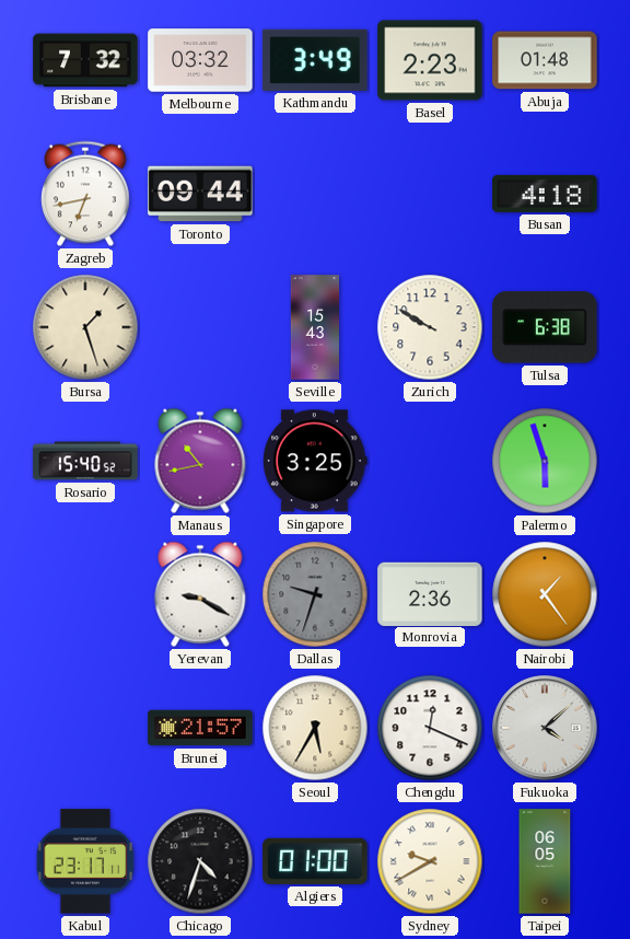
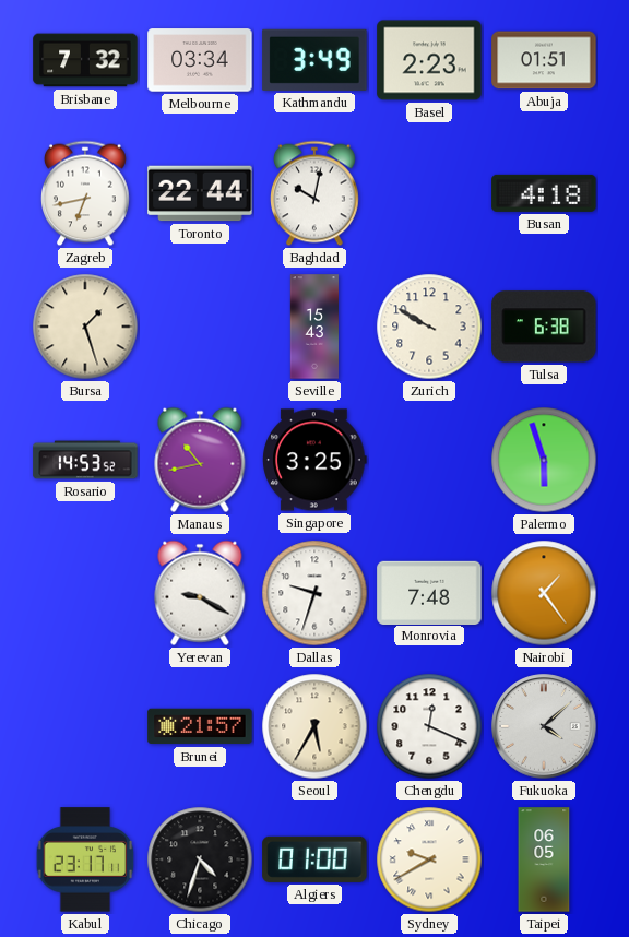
Melbourne: 03:32 -> 03:34 (200, 60)
Abuja: 01:48 -> 01:51 (544, 60)
Toronto: 09:44 -> 22:44 (200, 193)
Baghdad: none -> 10:02 (316, 193)
Rosario: 15:40 -> 14:53 (85, 460)
Dallas dial: grey -> white (314, 593)
Monrovia: 2:36 -> 7:48 (429, 592)
